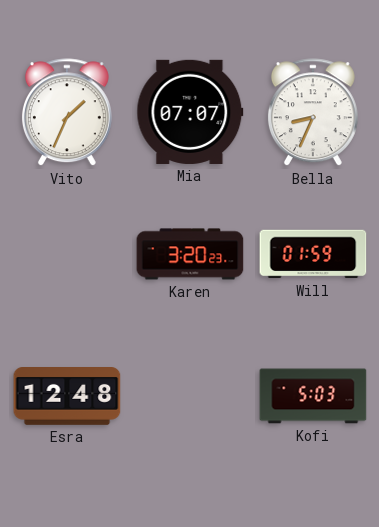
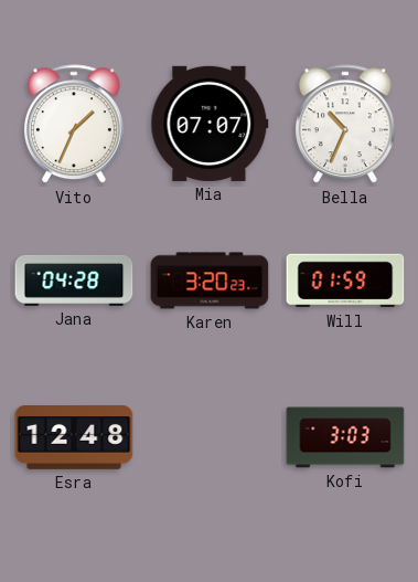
Bella: 8:34 -> 10:34 (345, 125)
Jana: none -> 04:28 (74, 281)
Kofi: 5:03 -> 3:03 (345, 437)
